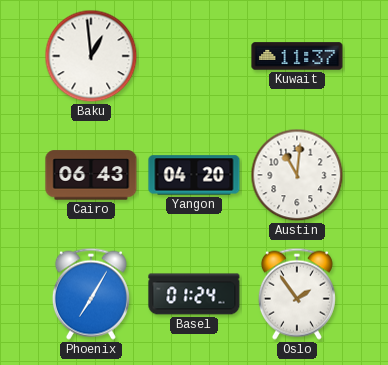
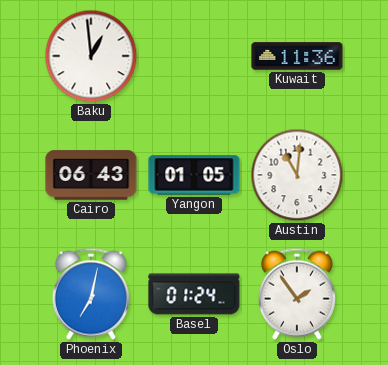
Kuwait: 11:37 -> 11:36 (297, 56)
Yangon: 04:20 -> 01:05 (194, 175)
Phoenix: 7:05 -> 7:02 (91, 294)
